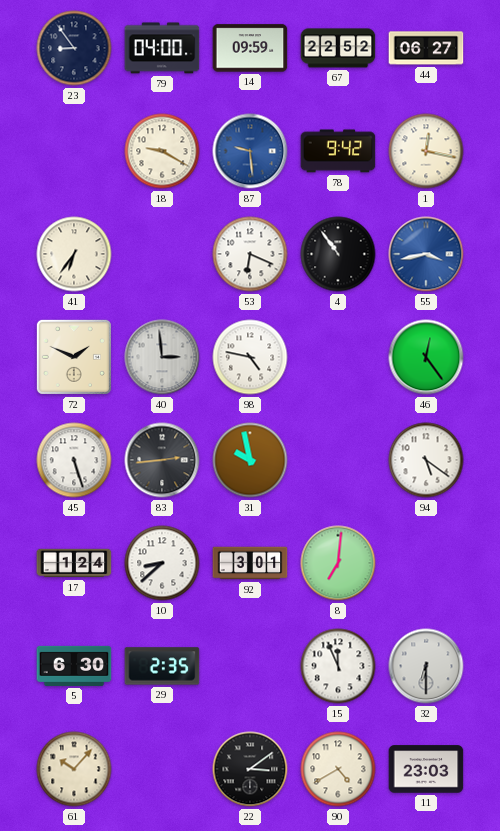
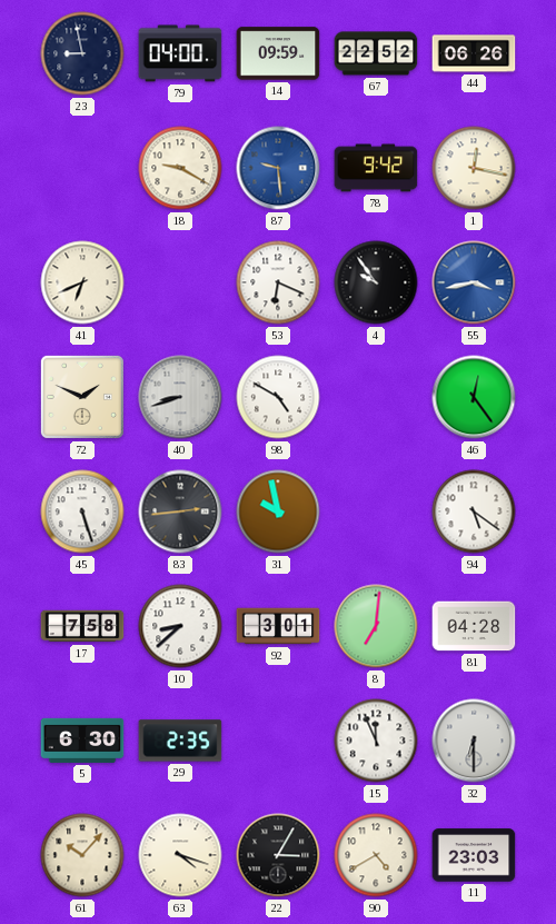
23: 8:54 -> 8:58 (82, 53)
44: 06:27 -> 06:26 (474, 53)
41: 6:36 -> 6:41 (82, 282)
4: 10:54 -> 9:54 (376, 282)
40: 2:59 -> 8:42 (180, 397)
98: 4:47 -> 4:50 (278, 397)
17: 1:24 -> 7:58 (82, 626)
81: none -> 04:28 (474, 626)
63: none -> 4:18 (180, 855)
22: 3:09 -> 3:05 (278, 855)
